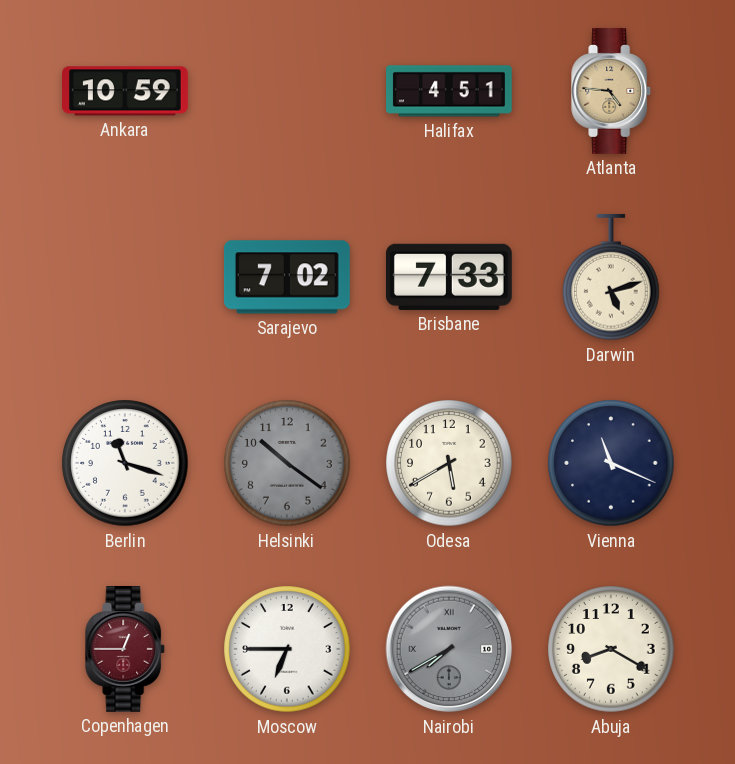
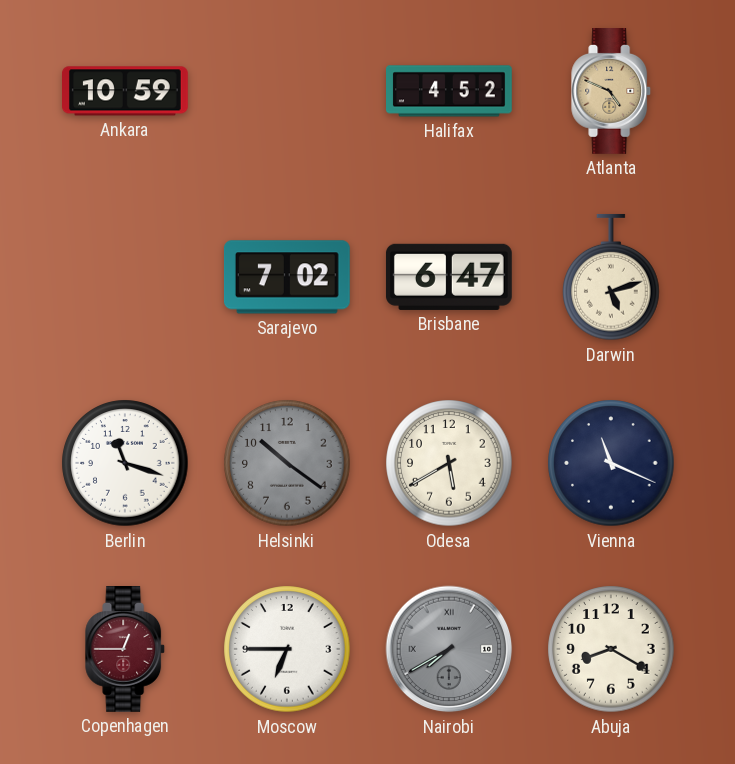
Halifax: 4:51 -> 4:52 (450, 91)
Atlanta: 4:46 -> 4:49 (612, 92)
Brisbane: 7:33 -> 6:47 (449, 277)
